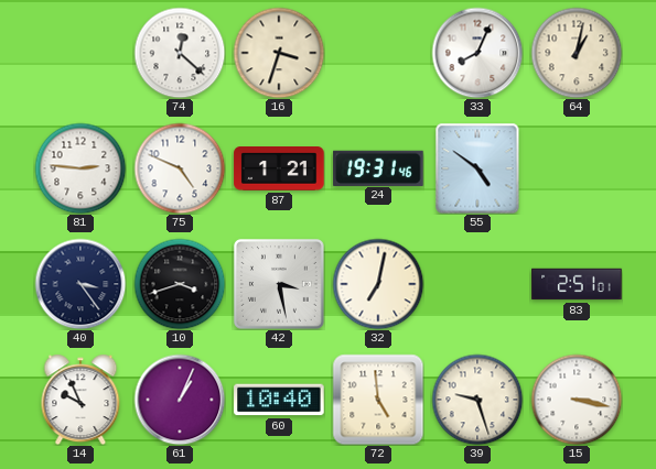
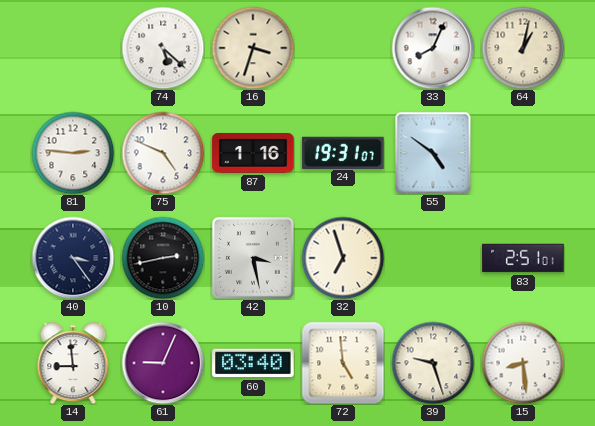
74: 12:22 -> 5:22 (163, 48)
87: 1:21 -> 1:16 (253, 154)
24: 19:31:46 -> 19:31:07 (343, 152)
10: 3:42 -> 2:43 (163, 258)
32: 7:02 -> 6:57 (343, 258)
14: 9:56 -> 8:59 (73, 363)
61: 1:04 -> 9:04 (163, 363)
60: 10:40 -> 03:40 (253, 363)
15: 3:17 -> 8:29 (523, 363)
